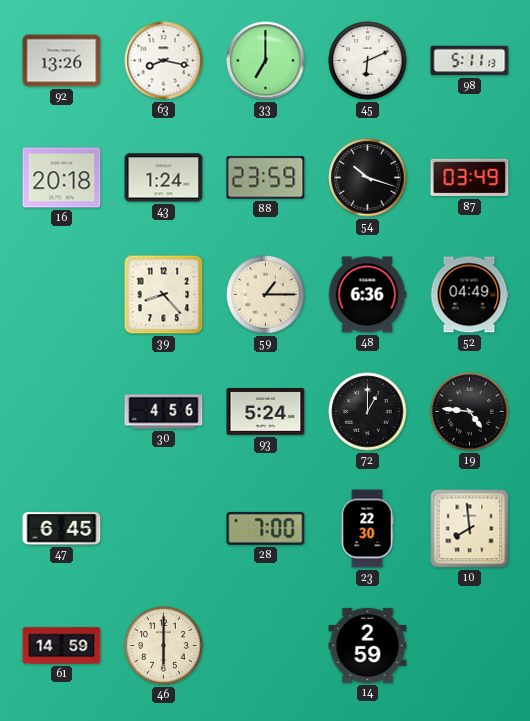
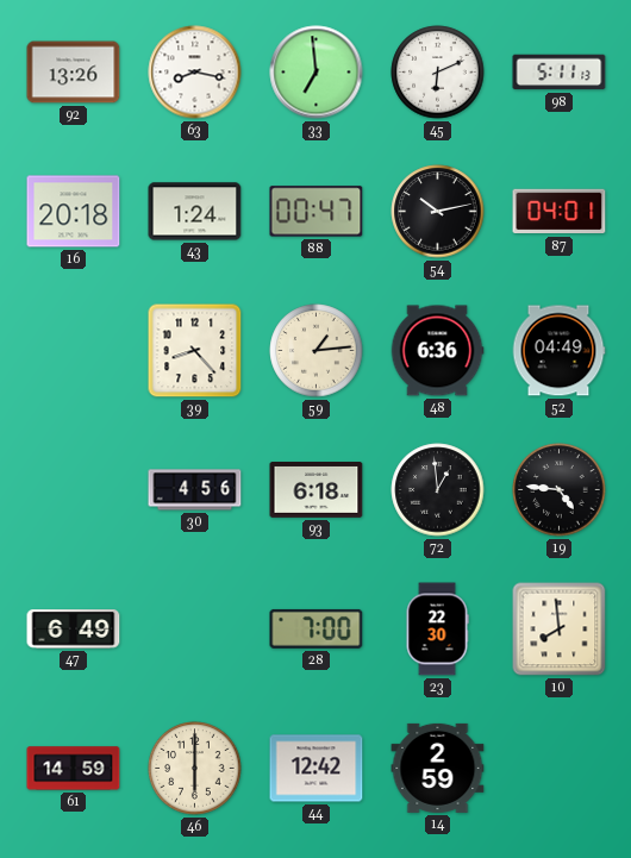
33: 7:00 -> 6:59 (317, 73)
88: 23:59 -> 00:47 (317, 212)
54: 10:18 -> 10:13 (438, 212)
87: 03:49 -> 04:01 (560, 212)
59: 1:15 -> 1:14 (317, 351)
93: 5:24 -> 6:18 (317, 490)
72: 1:00 -> 12:59 (438, 490)
47: 6:45 -> 6:49 (74, 630)
44: none -> 12:42 (317, 769)
